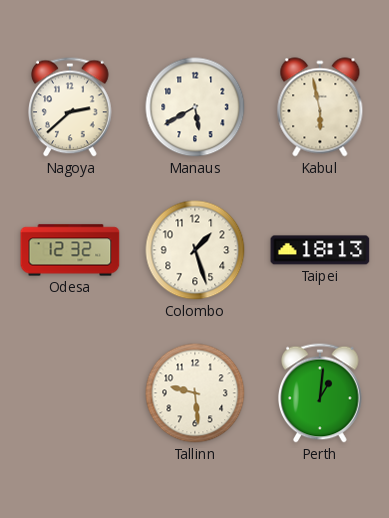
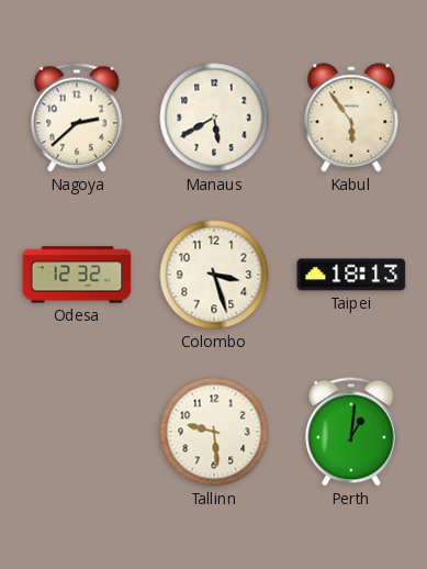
Kabul: 5:58 -> 5:54 (351, 118)
Colombo: 1:27 -> 3:27 (214, 275)
